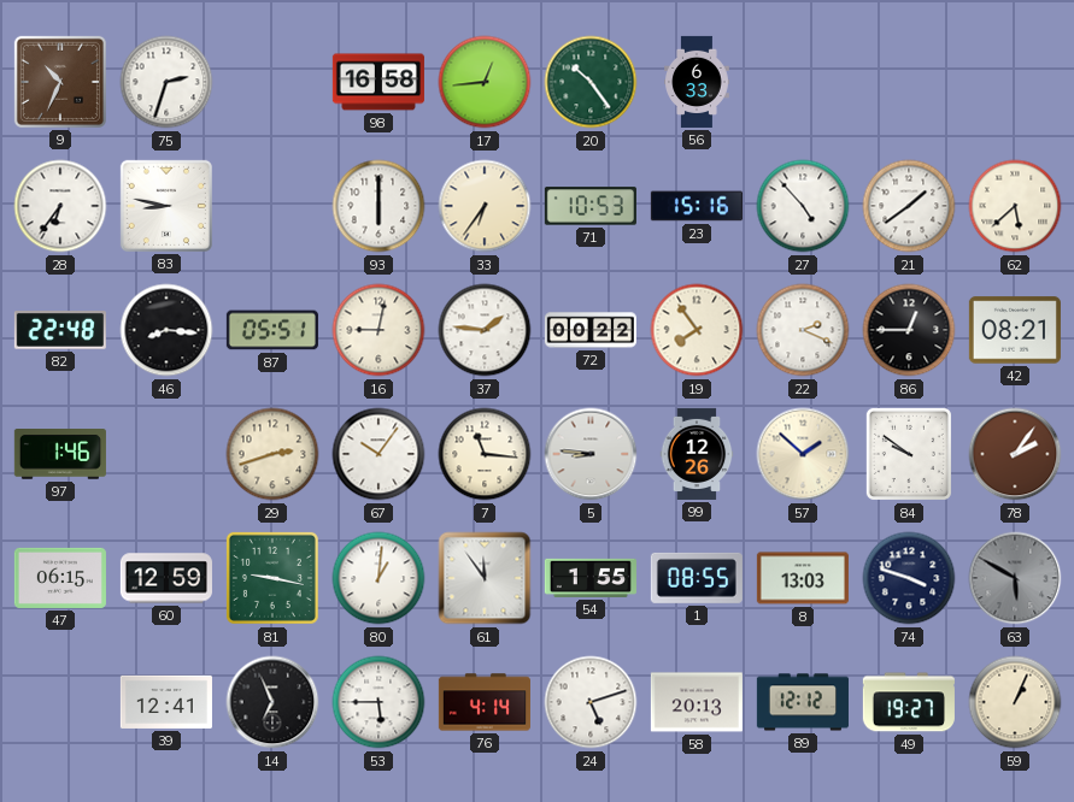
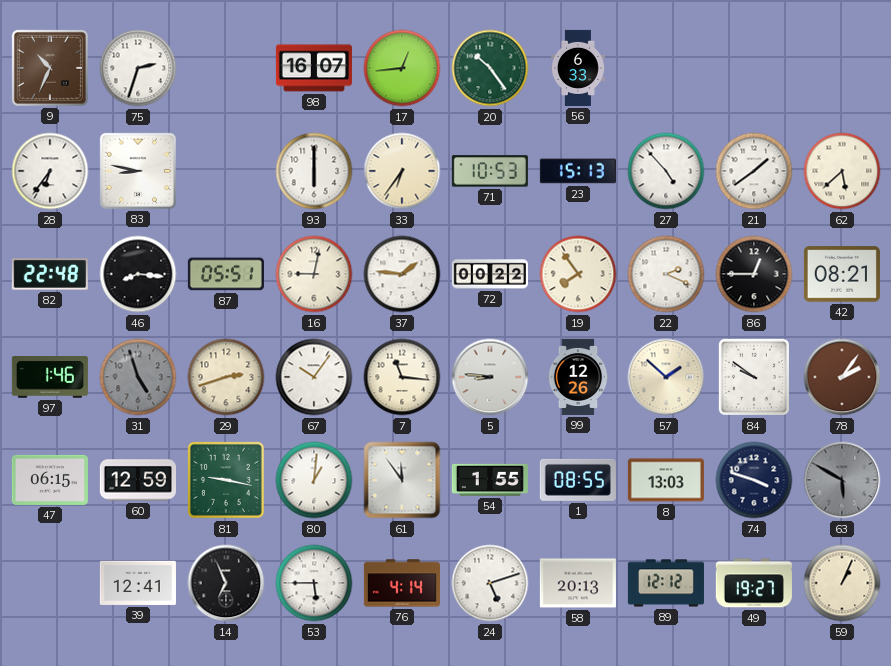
98: 16:58 -> 16:07 (314, 68)
23: 15:16 -> 15:13 (578, 171)
31: none -> 4:57 (138, 377)
